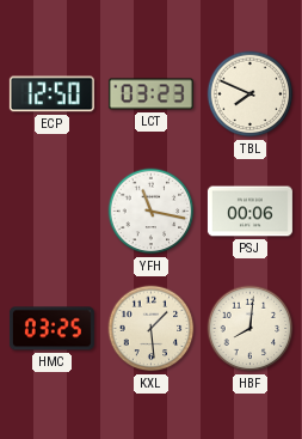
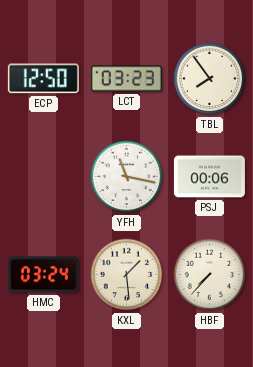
TBL: 7:49 -> 7:54 (210, 79)
HMC: 03:25 -> 03:24 (43, 275)
HBF: 8:01 -> 7:37 (210, 275)
